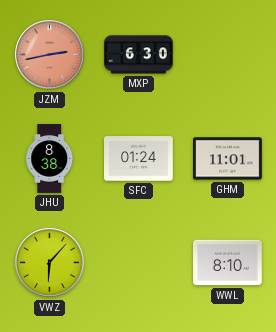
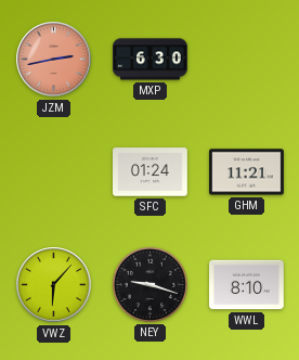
JHU: 8:38 -> none (50, 159)
GHM: 11:01 -> 11:21 (247, 172)
NEY: none -> 9:18 (149, 284)
